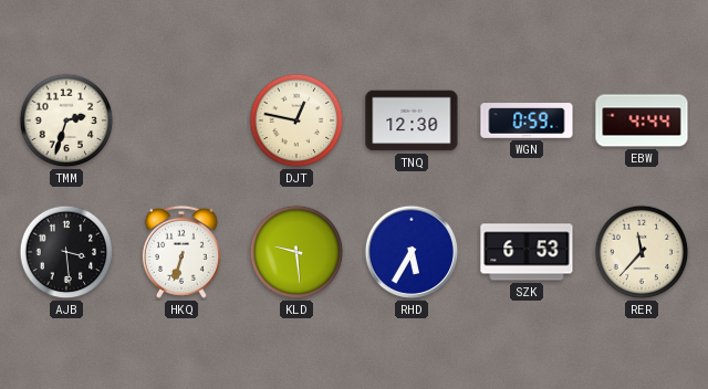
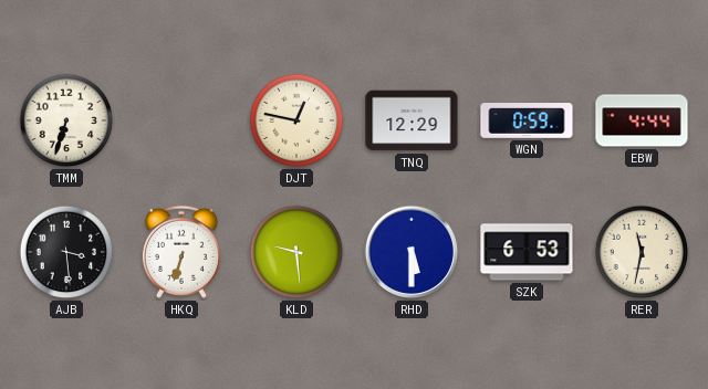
TMM: 2:33 -> 6:33 (66, 120)
TNQ: 12:30 -> 12:29 (412, 120)
RHD: 5:35 -> 5:30 (412, 252)
RER: 11:37 -> 11:32 (642, 252)
